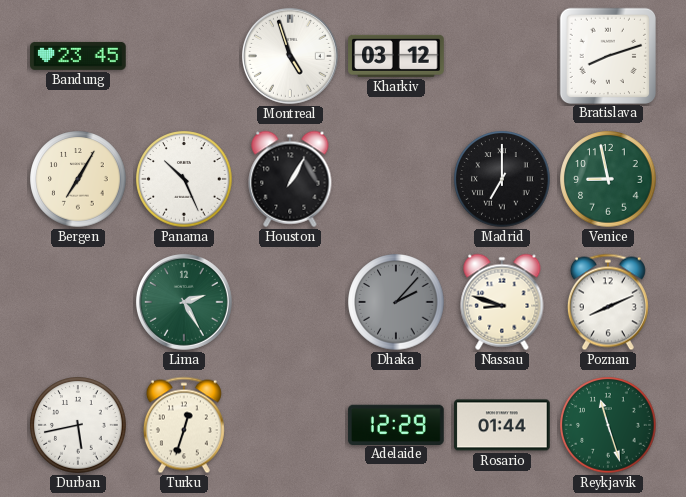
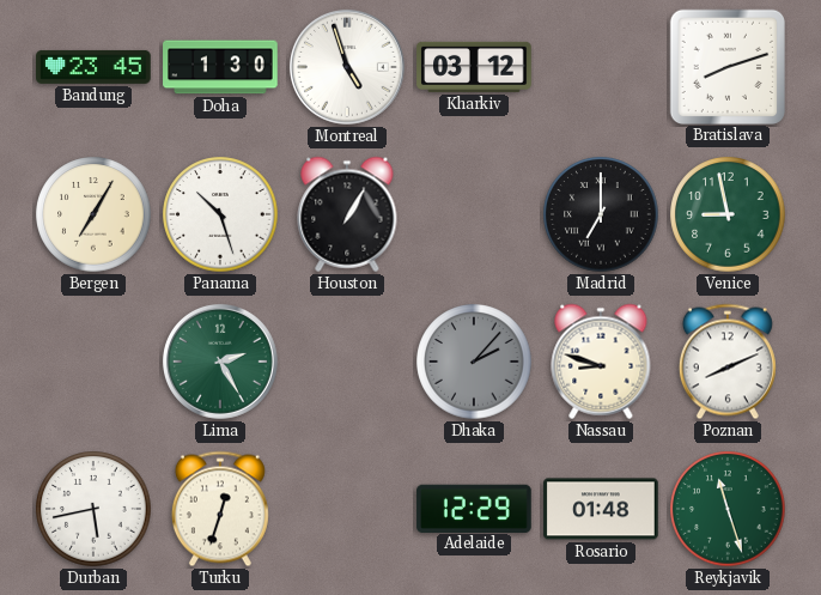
Doha: none -> 1:30 (220, 67)
Panama: 10:26 -> 10:27 (220, 214)
Rosario: 01:44 -> 01:48 (601, 509)
